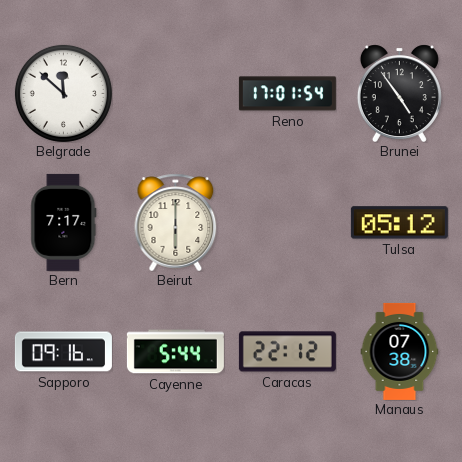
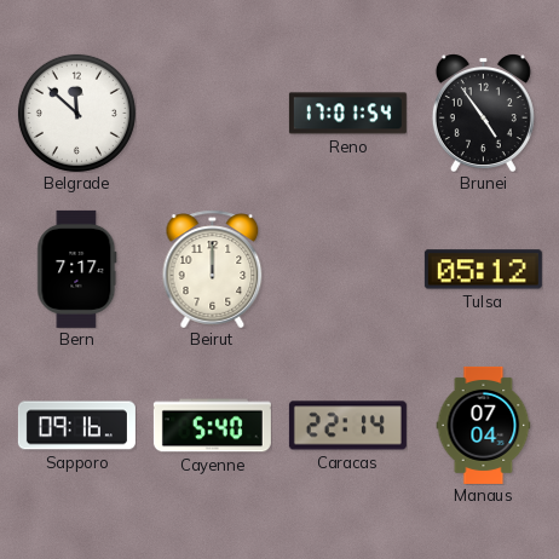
Beirut: 6:00 -> 12:00 (213, 269)
Cayenne: 5:44 -> 5:40 (212, 426)
Caracas: 22:12 -> 22:14 (347, 426)
Manaus: 07:38 -> 07:04 (484, 425)
